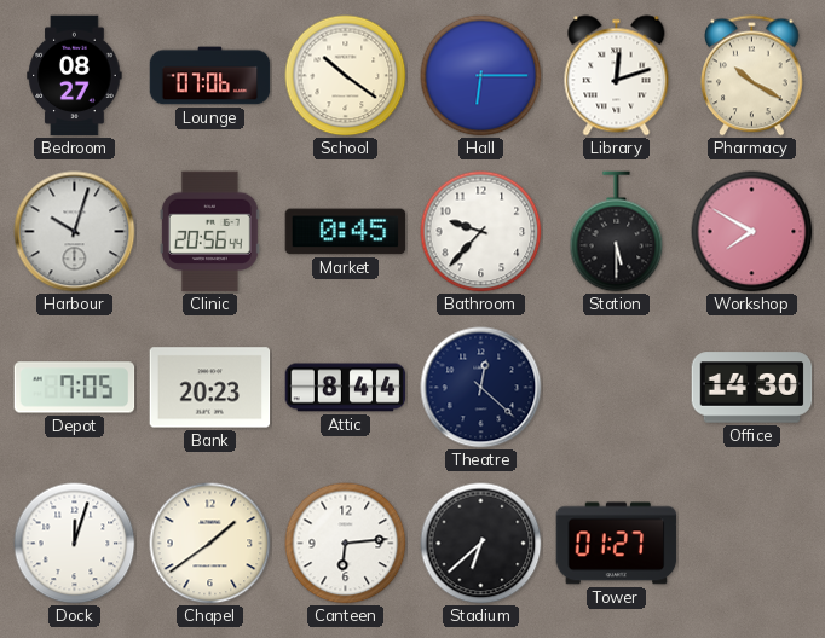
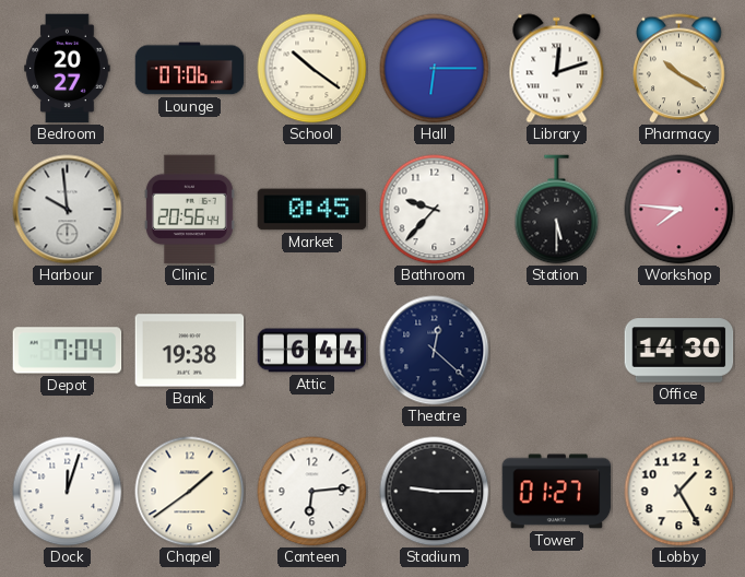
Bedroom: 08:27 -> 20:27 (68, 69)
Harbour: 10:03 -> 9:59 (68, 210)
Workshop: 7:50 -> 7:46 (679, 210)
Depot: 7:05 -> 7:04 (68, 351)
Bank: 20:23 -> 19:38 (190, 351)
Attic: 8:44 -> 6:44 (312, 351)
Stadium: 6:38 -> 9:15 (435, 492)
Lobby: none -> 1:25 (679, 492)
